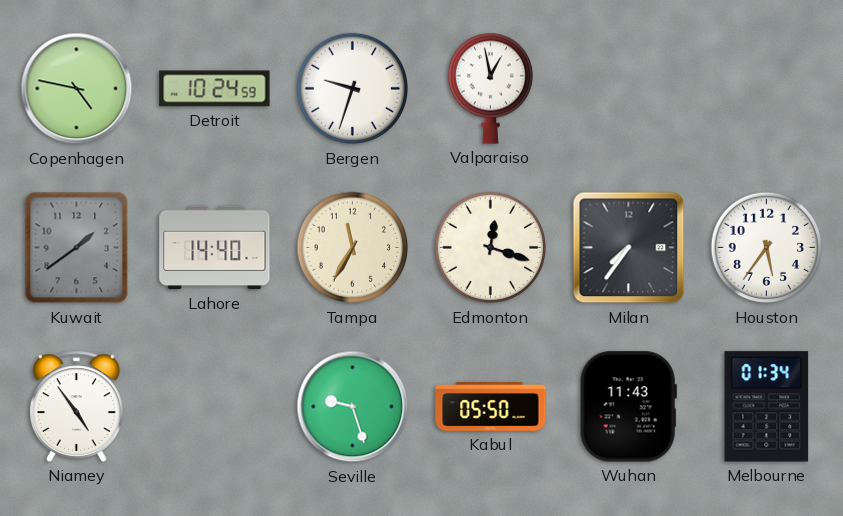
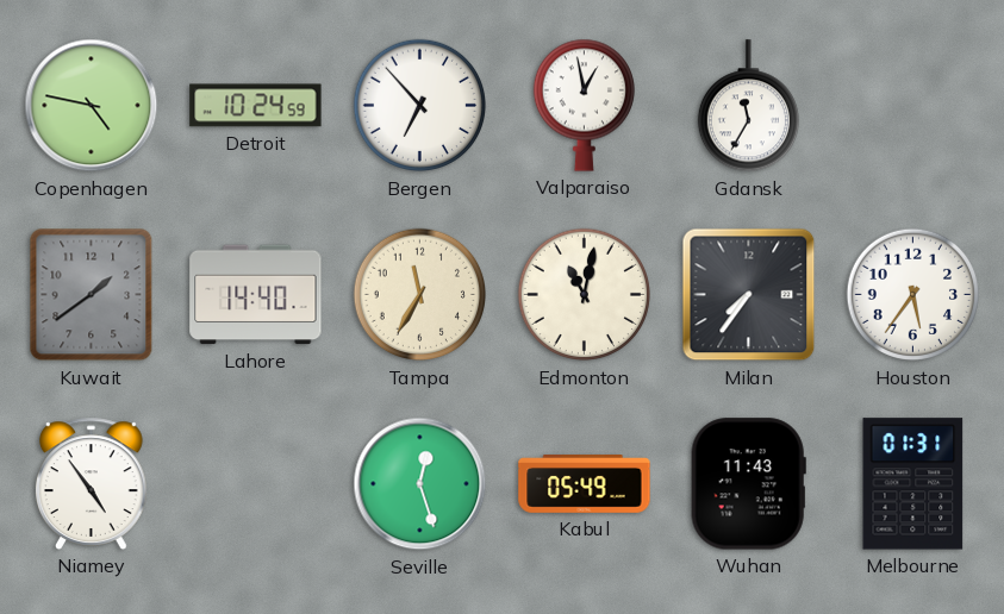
Bergen: 9:33 -> 6:53 (420, 106)
Gdansk: none -> 11:35 (748, 106)
Edmonton: 12:18 -> 11:02 (585, 295)
Seville: 9:27 -> 12:27 (420, 484)
Kabul: 05:50 -> 05:49 (585, 484)
Melbourne: 01:34 -> 01:31 (913, 484)
